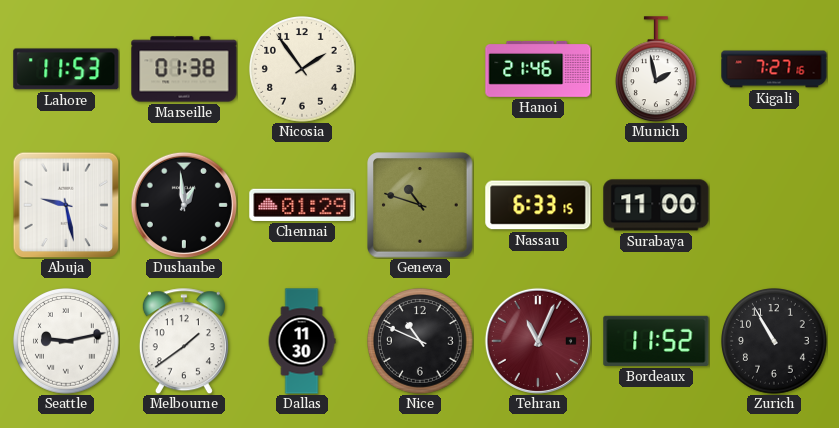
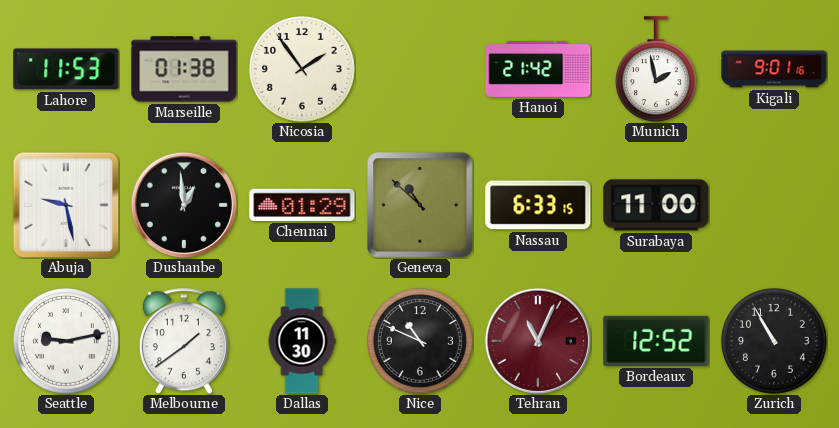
Hanoi: 21:46 -> 21:42 (538, 69)
Kigali: 7:27 -> 9:01 (774, 69)
Geneva: 10:48 -> 10:52 (420, 205)
Bordeaux: 11:52 -> 12:52 (656, 341)
